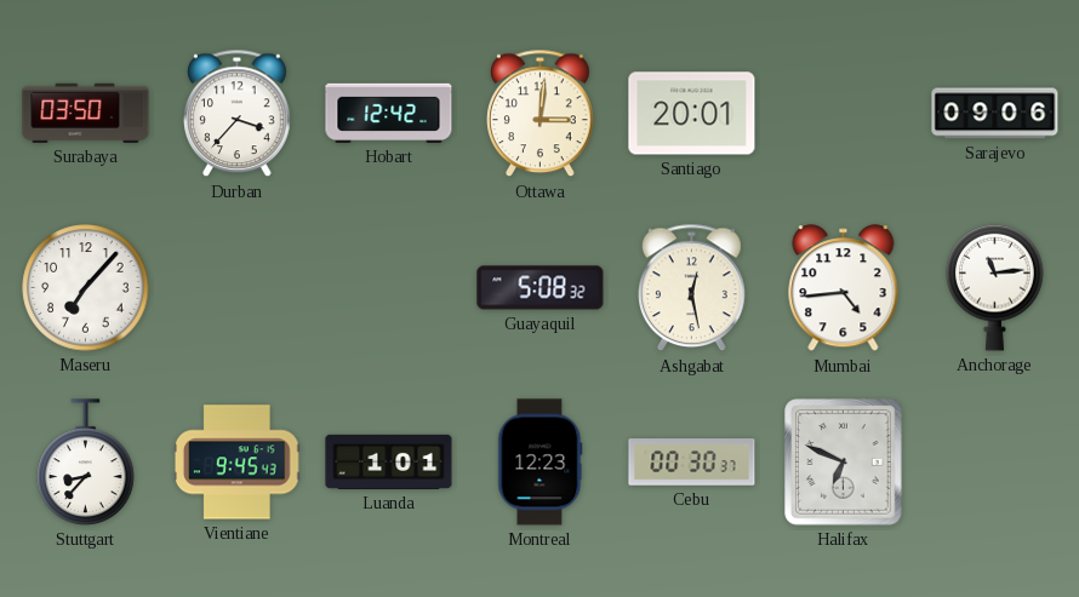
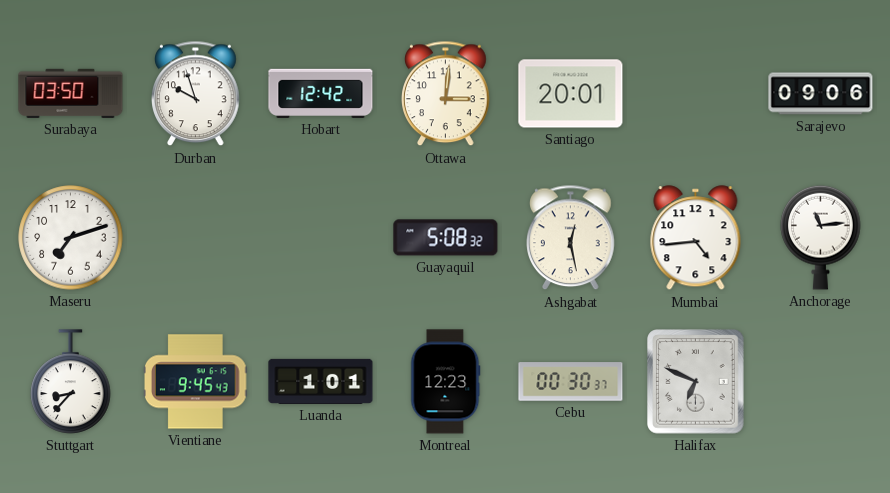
Durban: 3:37 -> 9:57 (196, 94)
Maseru: 7:07 -> 7:12 (71, 238)
